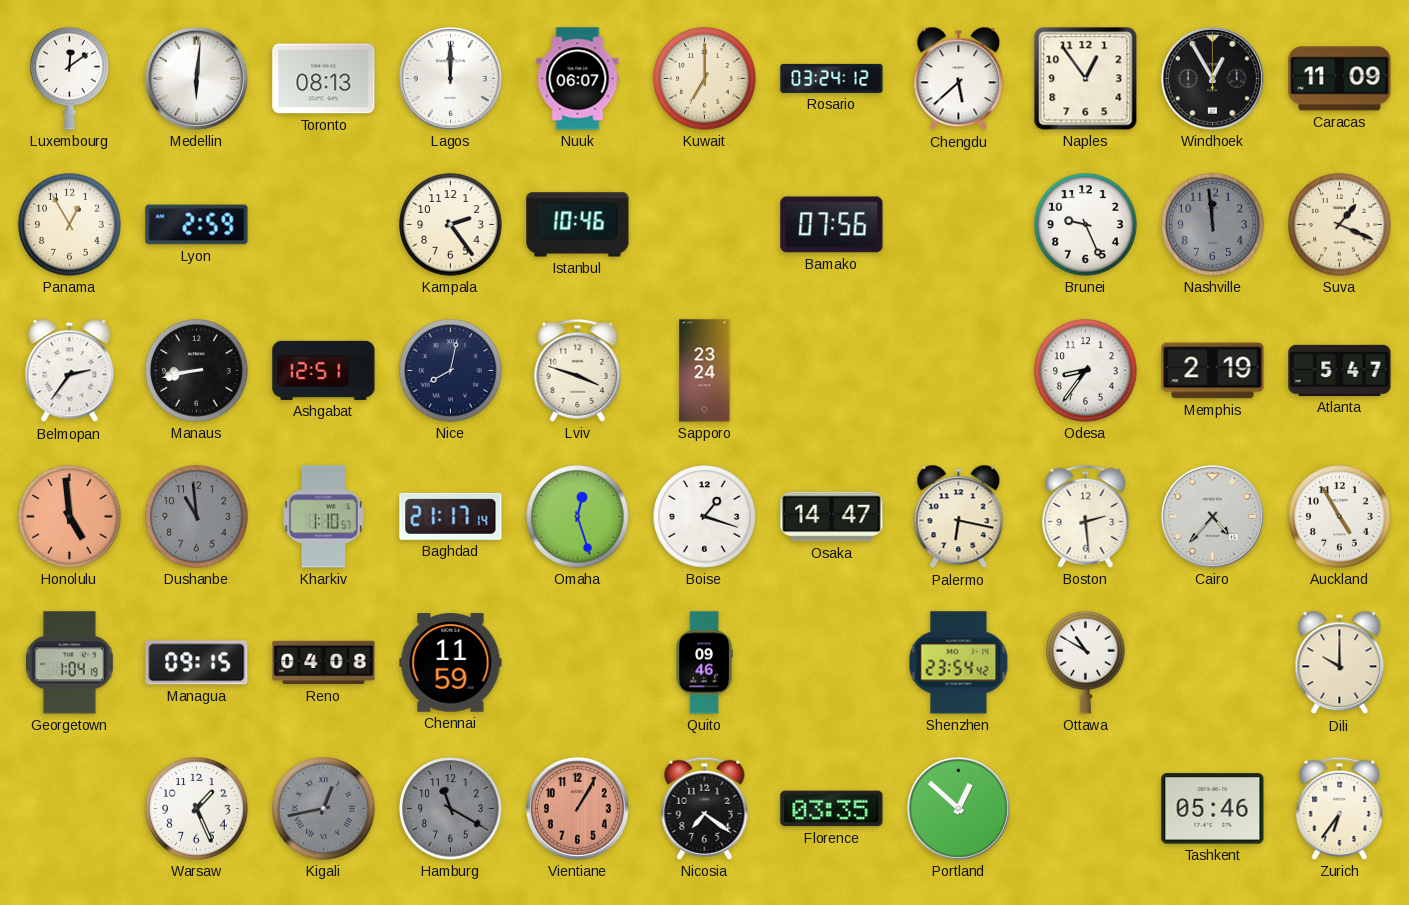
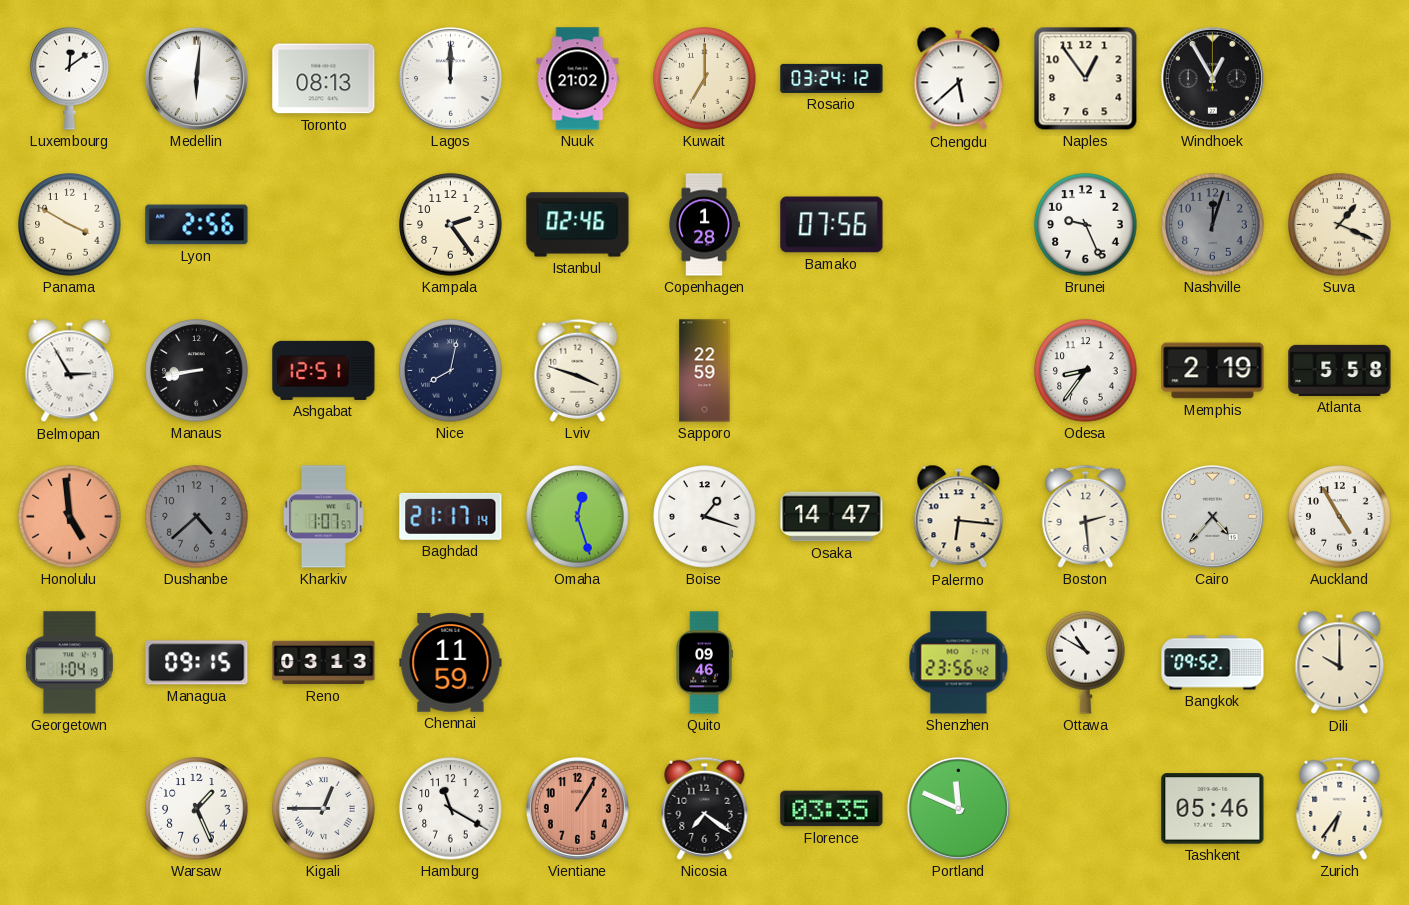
Nuuk: 06:07 -> 21:02 (578, 79)
Caracas: 11:09 -> none (1340, 79)
Panama: 12:55 -> 3:50 (70, 225)
Lyon: 2:59 -> 2:56 (197, 225)
Istanbul: 10:46 -> 02:46 (578, 225)
Copenhagen: none -> 1:28 (704, 225)
Nashville: 11:59 -> 12:03 (1213, 225)
Belmopan: 2:36 -> 2:55 (70, 371)
Sapporo: 23:24 -> 22:59 (705, 371)
Atlanta: 5:47 -> 5:58 (1340, 370)
Dushanbe: 10:59 -> 4:38 (197, 517)
Kharkiv: 1:10 -> 1:07 (323, 517)
Palermo: 6:17 -> 6:16 (959, 517)
Reno: 04:08 -> 03:13 (324, 663)
Shenzhen: 23:54 -> 23:56 (959, 663)
Bangkok: none -> 09:52 (1213, 663)
Kigali: 12:43 -> 12:45 (324, 809)
Kigali dial: grey -> white (324, 809)
Hamburg dial: grey -> white (451, 809)
Portland: 12:52 -> 11:49 (958, 808)
